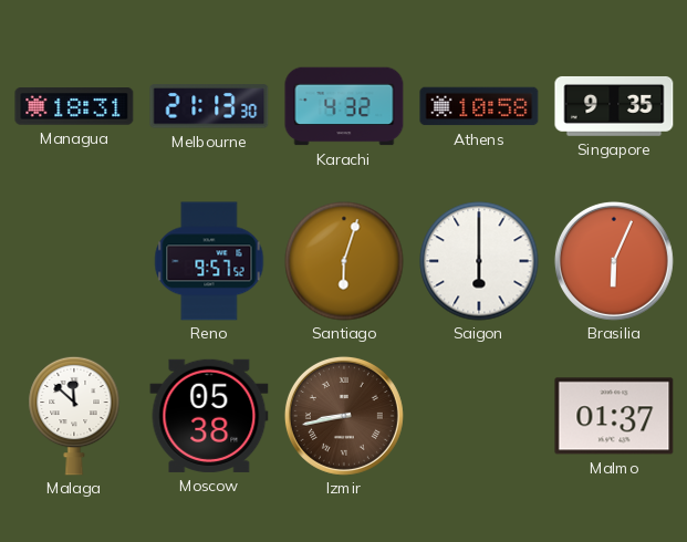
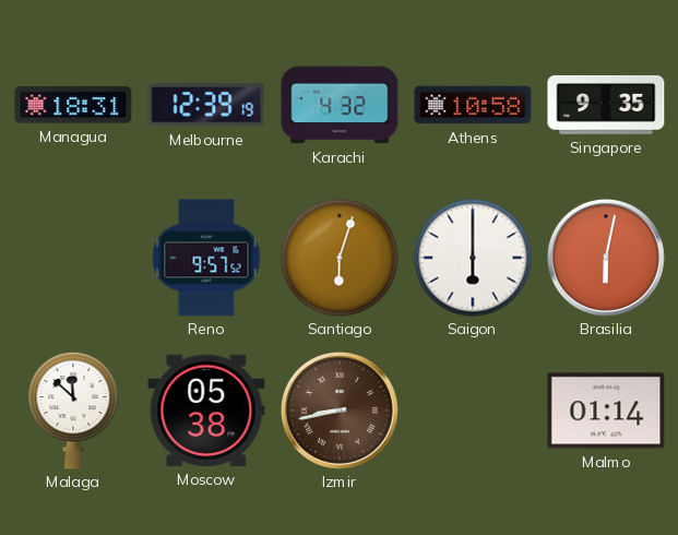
Melbourne: 21:13 -> 12:39 (206, 105)
Brasilia: 6:04 -> 6:02 (606, 258)
Malmo: 01:37 -> 01:14 (606, 411)
